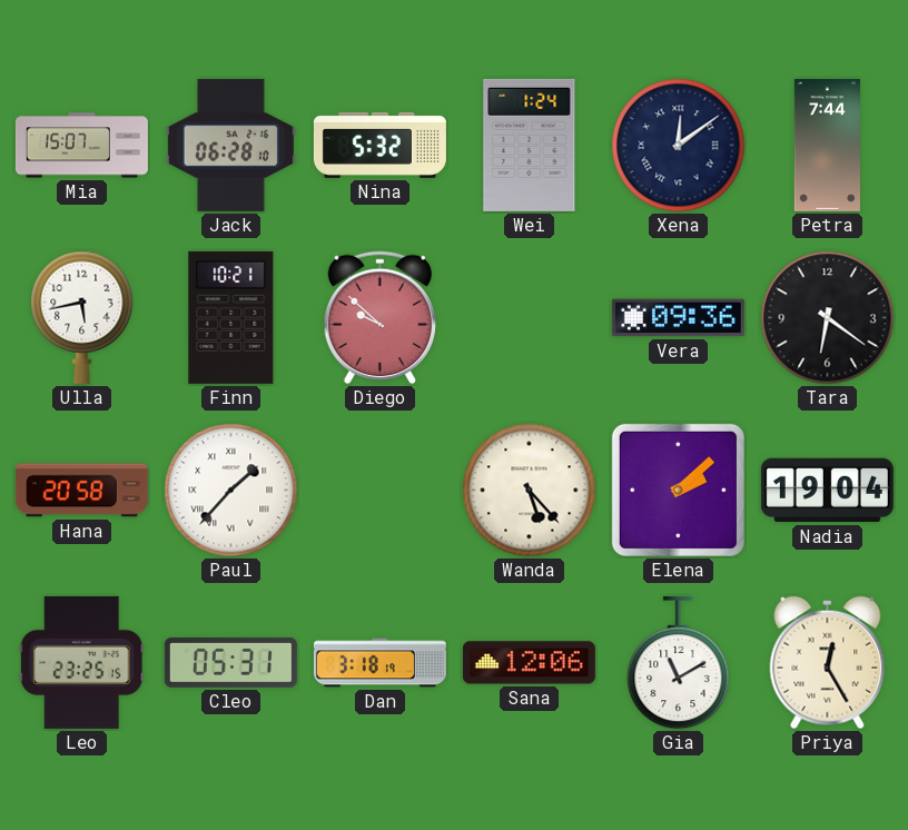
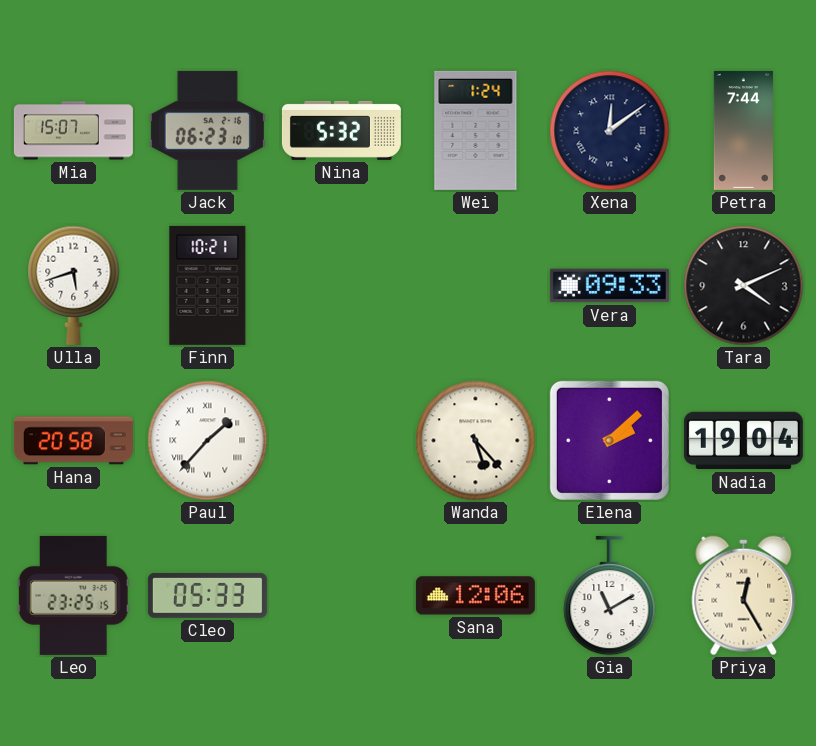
Jack: 06:28 -> 06:23 (207, 130)
Ulla: 5:43 -> 5:42 (74, 285)
Diego: 9:52 -> none (379, 318)
Vera: 09:36 -> 09:33 (609, 286)
Tara: 6:21 -> 4:11 (744, 286)
Cleo: 05:31 -> 05:33 (207, 595)
Dan: 3:18 -> none (379, 663)
